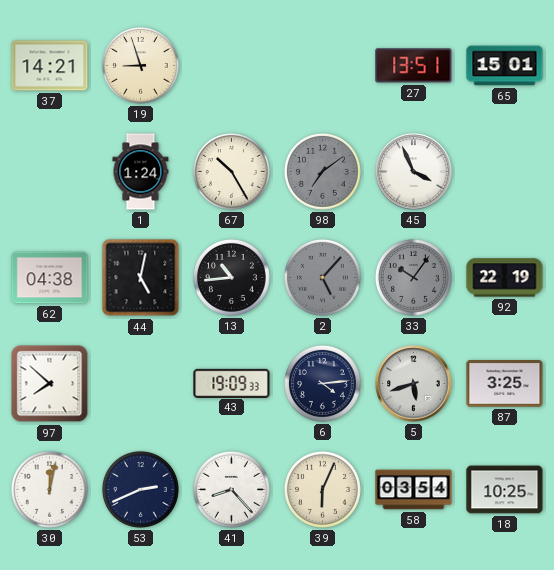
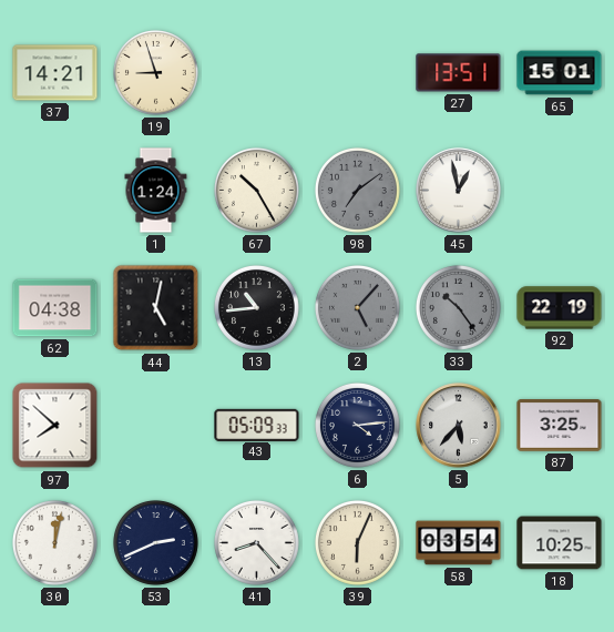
45: 3:56 -> 12:58 (459, 191)
33: 10:06 -> 10:24 (458, 307)
43: 19:09 -> 05:09 (257, 425)
5: 5:42 -> 5:37 (459, 426)
